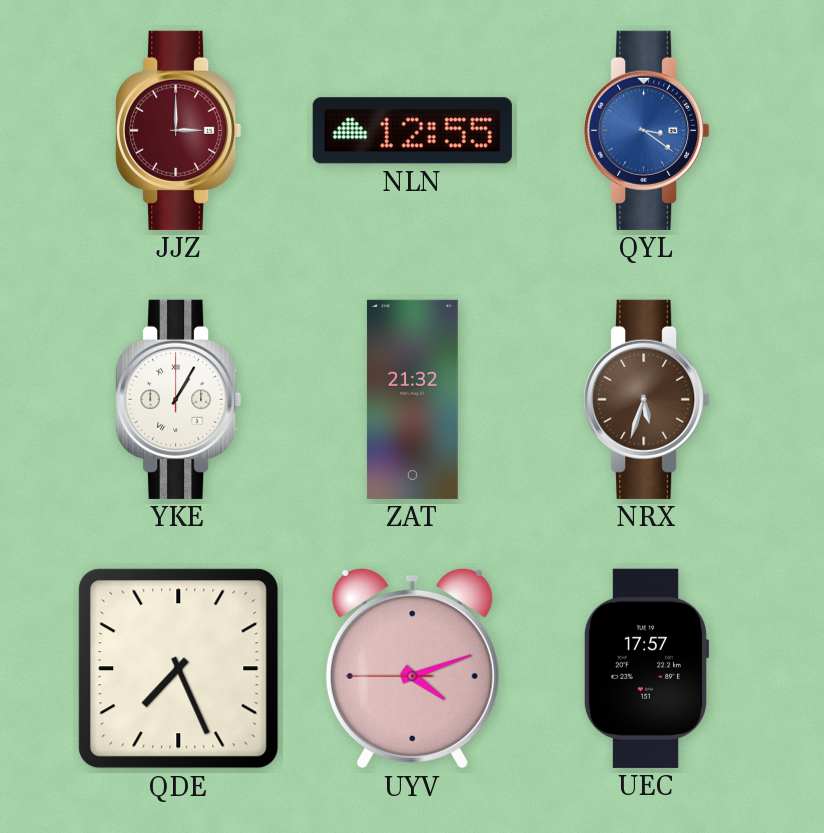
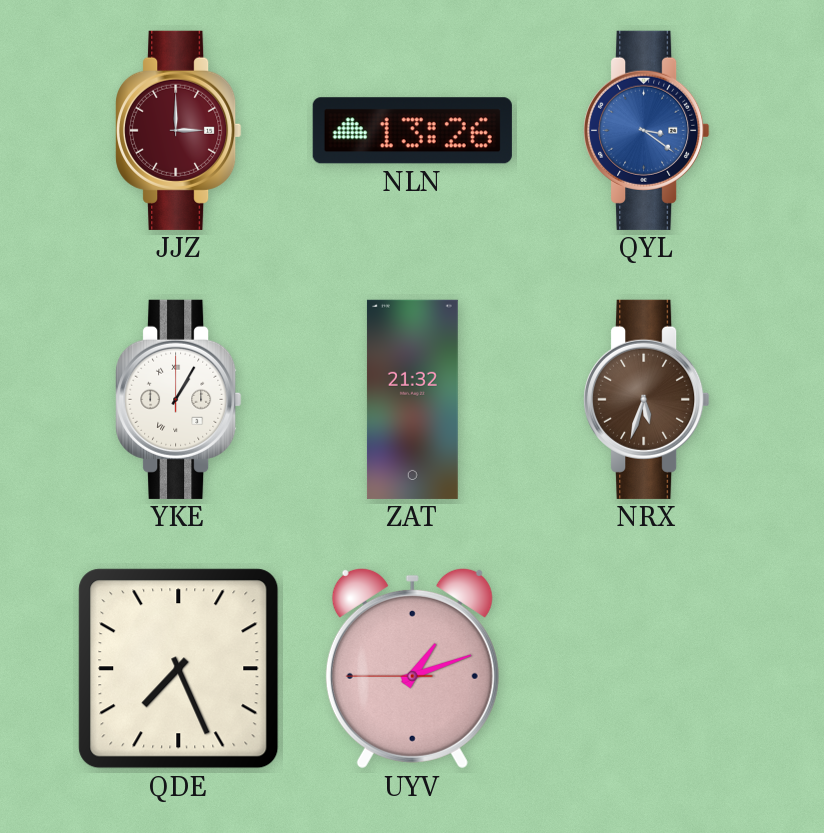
NLN: 12:55 -> 13:26 (412, 131)
UYV: 4:11 -> 1:11 (412, 668)
UEC: 17:57 -> none (645, 668)
